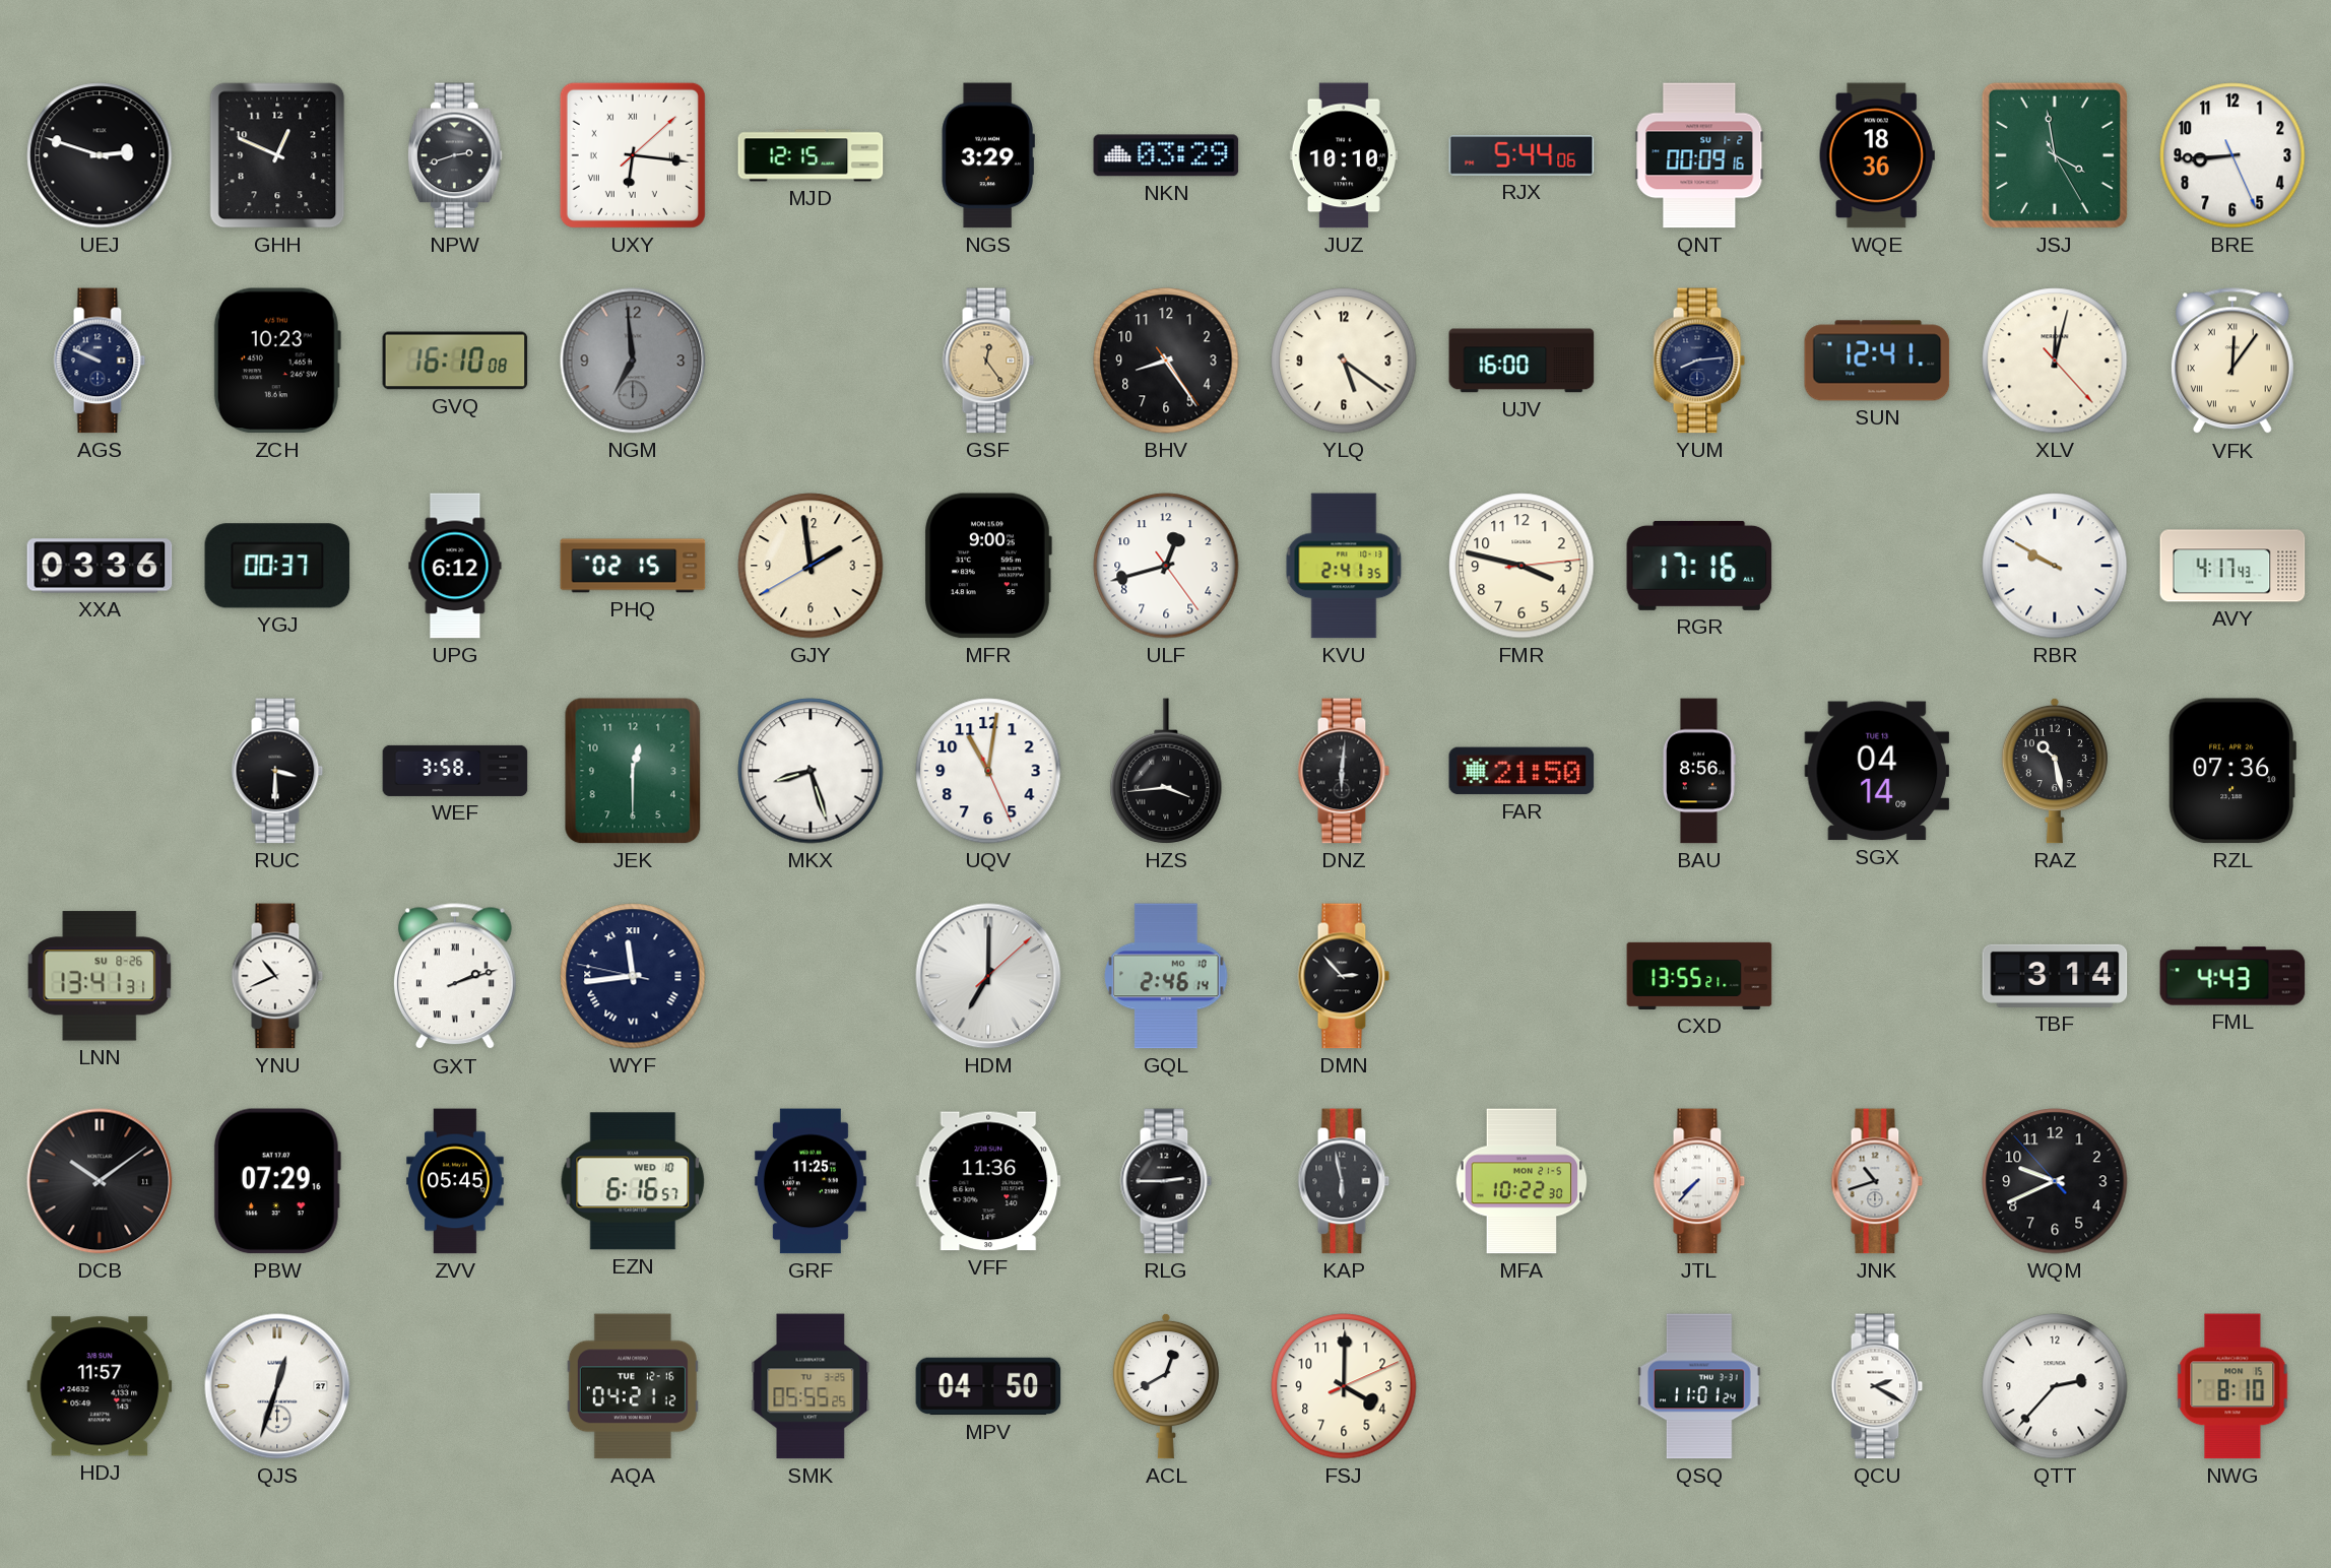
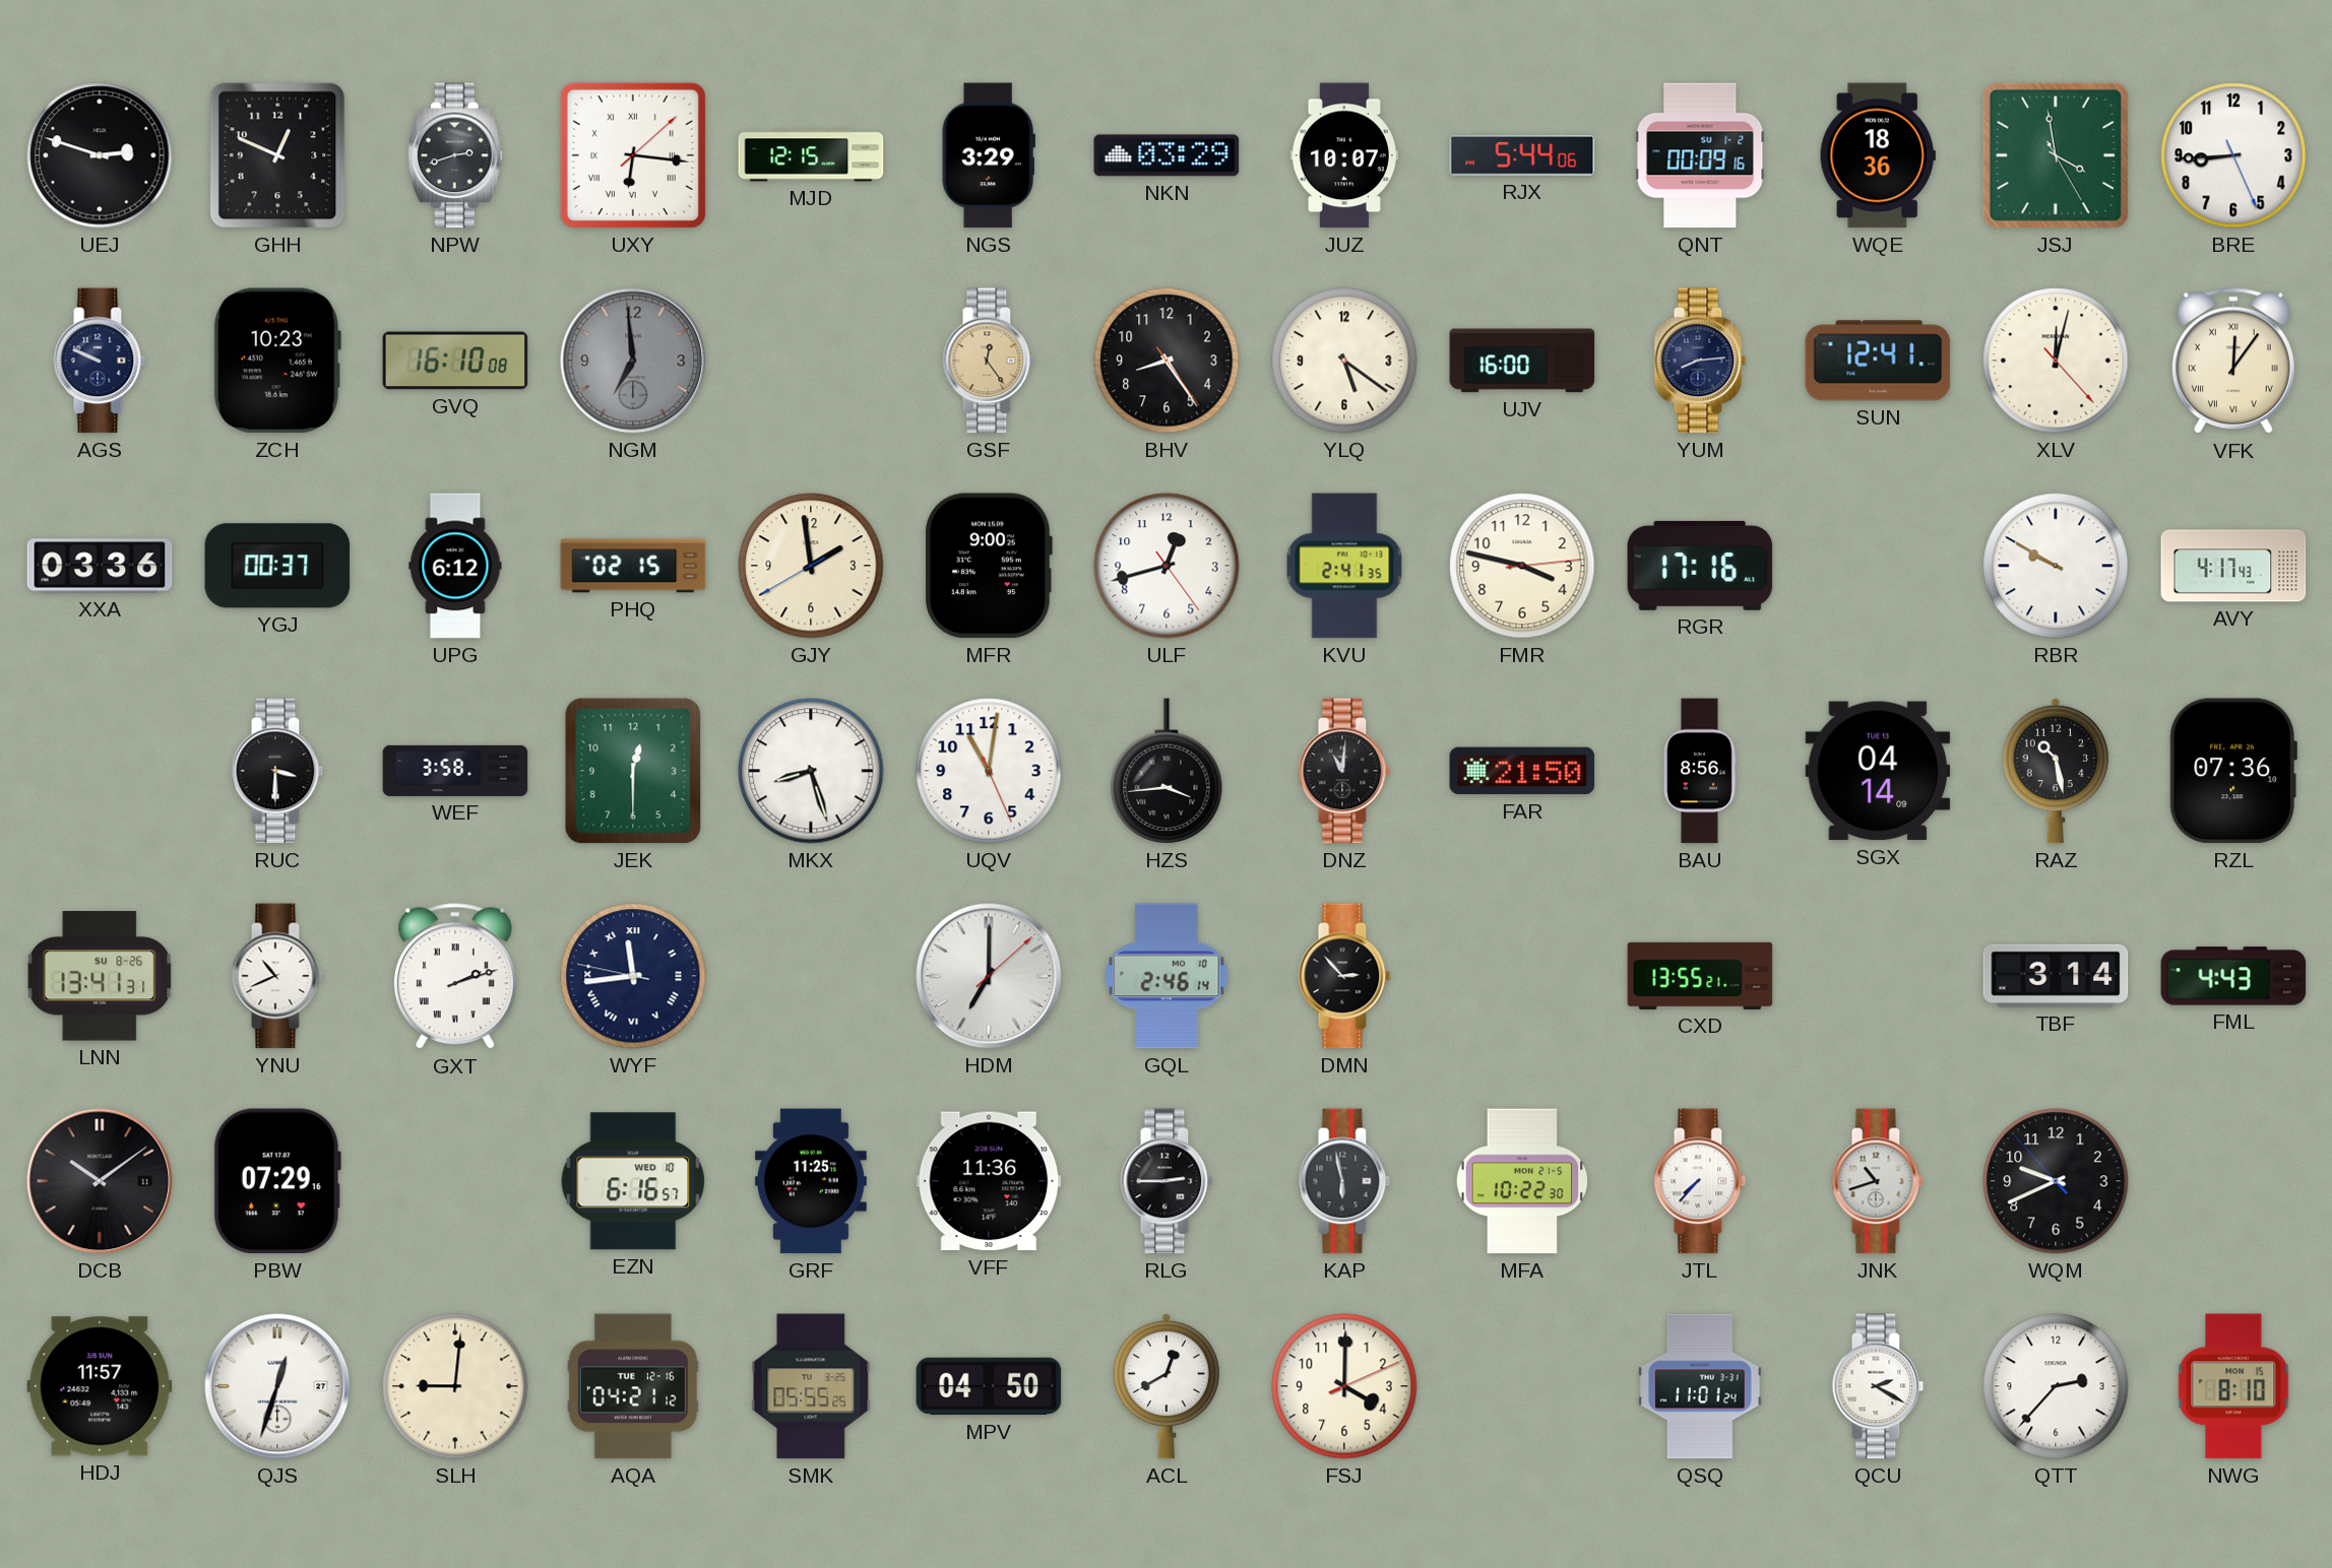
JUZ: 10:10 -> 10:07 (1344, 155)
DNZ: 6:01 -> 11:01 (1344, 771)
ZVV: 05:45 -> none (455, 1181)
SLH: none -> 9:01 (455, 1386)
